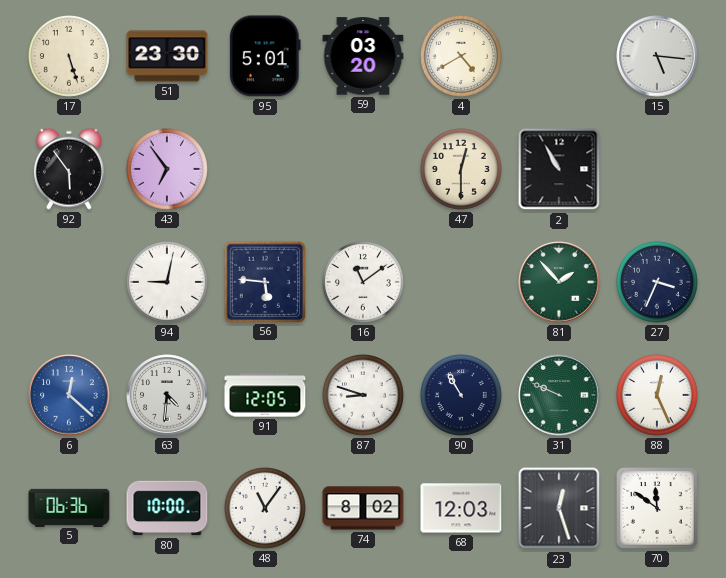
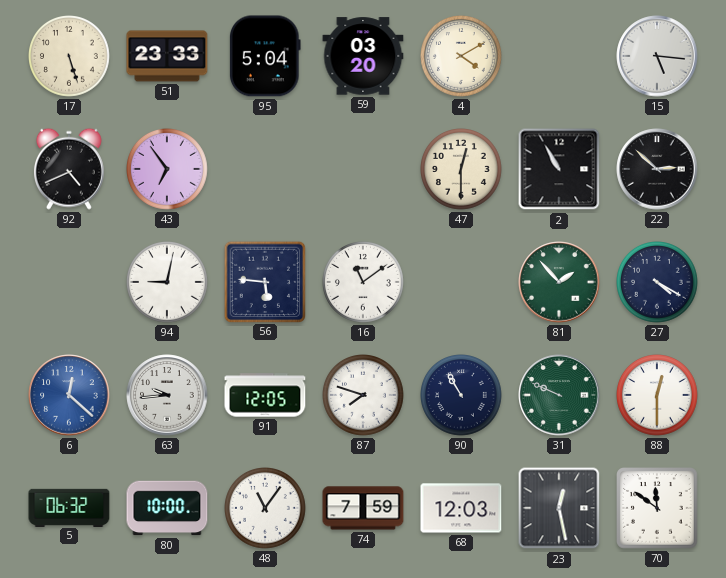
51: 23:30 -> 23:33 (167, 56)
95: 5:01 -> 5:04 (265, 56)
4: 4:40 -> 4:10 (462, 57)
92: 5:54 -> 4:41 (69, 169)
22: none -> 2:52 (657, 169)
27: 3:34 -> 4:20 (658, 283)
63: 4:31 -> 9:44 (167, 395)
87: 8:48 -> 7:48 (364, 396)
88: 12:26 -> 12:30 (658, 396)
5: 06:36 -> 06:32 (69, 507)
74: 8:02 -> 7:59 (363, 508)
23: 12:27 -> 12:28 (559, 508)
